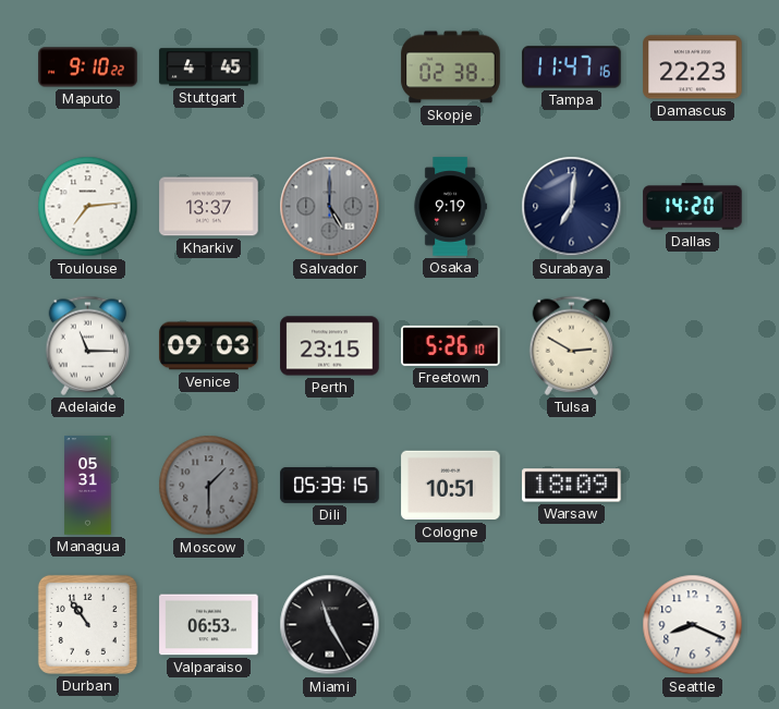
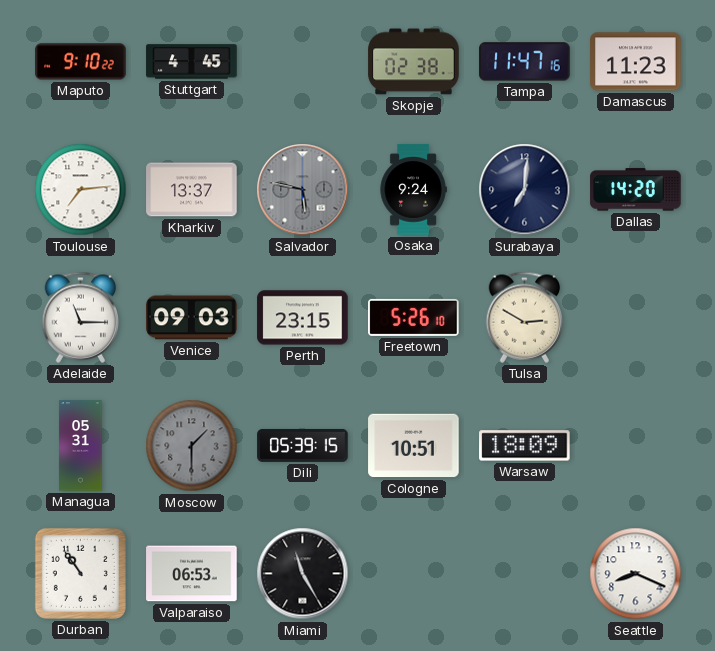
Damascus: 22:23 -> 11:23 (636, 62)
Salvador: 5:00 -> 5:47 (303, 190)
Osaka: 9:19 -> 9:24 (413, 190)
